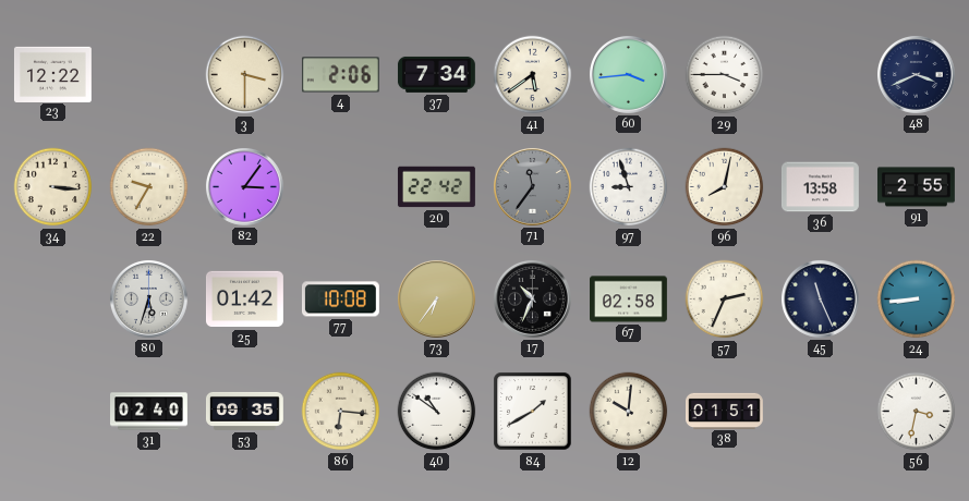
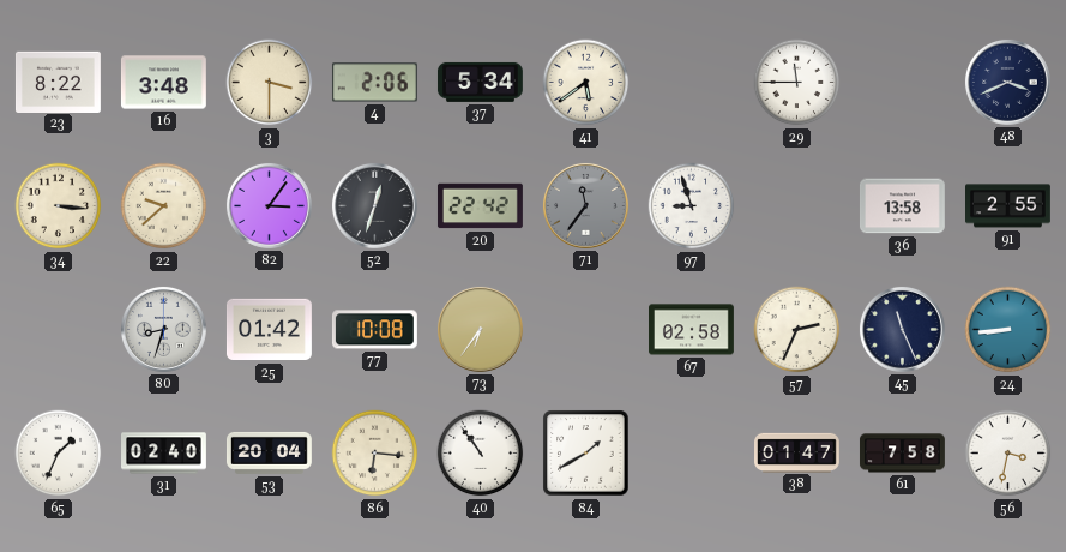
23: 12:22 -> 8:22 (58, 82)
16: none -> 3:48 (163, 83)
37: 7:34 -> 5:34 (480, 82)
60: 3:44 -> none (628, 74)
29: 3:45 -> 11:45 (797, 83)
22: 9:35 -> 9:38 (164, 206)
52: none -> 12:33 (374, 205)
96: 8:02 -> none (725, 187)
80: 5:33 -> 8:33 (163, 329)
17: 10:34 -> none (532, 298)
65: none -> 1:34 (59, 454)
53: 09:35 -> 20:04 (269, 452)
40: 10:51 -> 10:54 (481, 454)
12: 10:01 -> none (629, 412)
38: 01:51 -> 01:47 (797, 452)
61: none -> 7:58 (902, 454)
